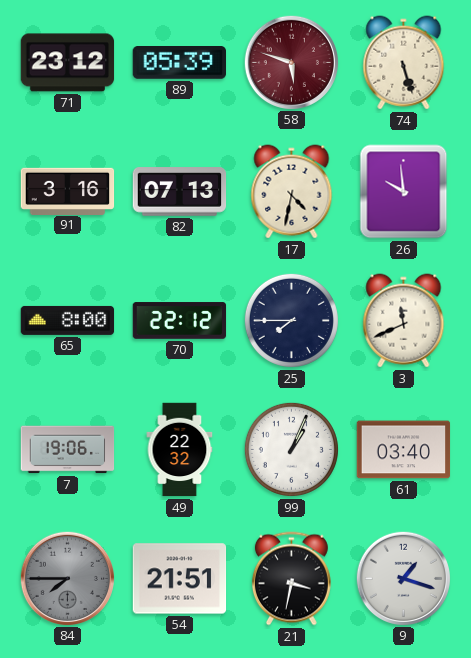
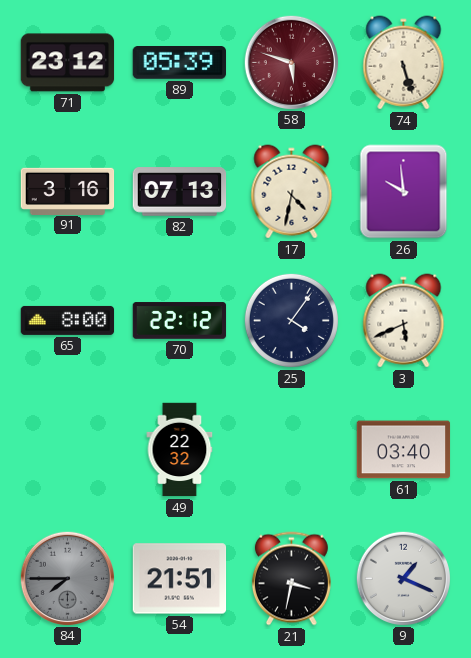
25: 7:45 -> 4:06 (291, 320)
3: 11:41 -> 5:41 (404, 321)
7: 19:06 -> none (68, 450)
99: 1:04 -> none (291, 449)
9: 1:18 -> 1:19 (403, 578)
